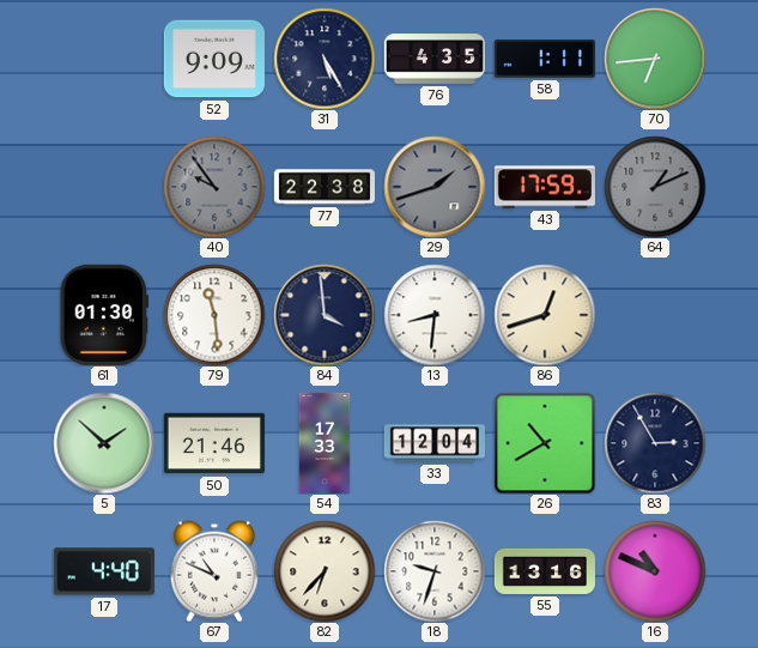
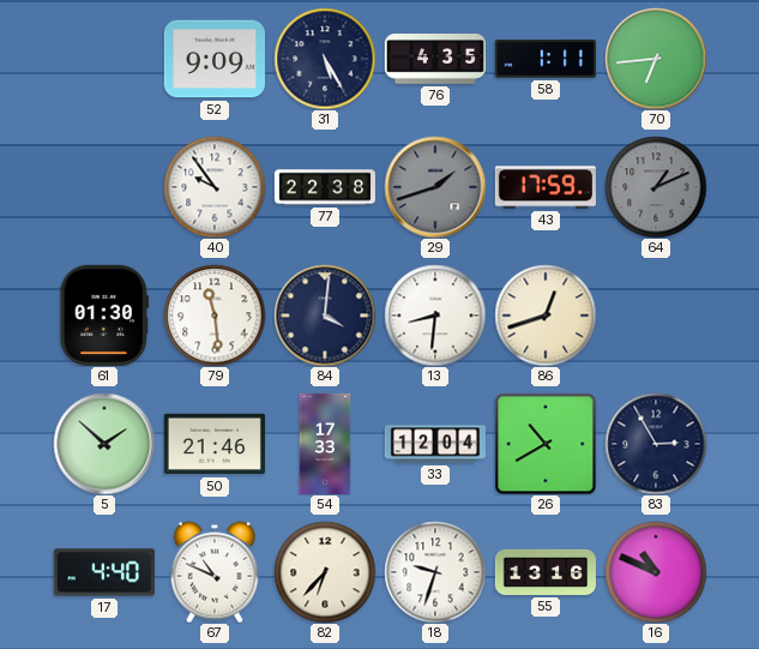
40 dial: grey -> white (215, 187)
84: 3:59 -> 4:01 (325, 316)
